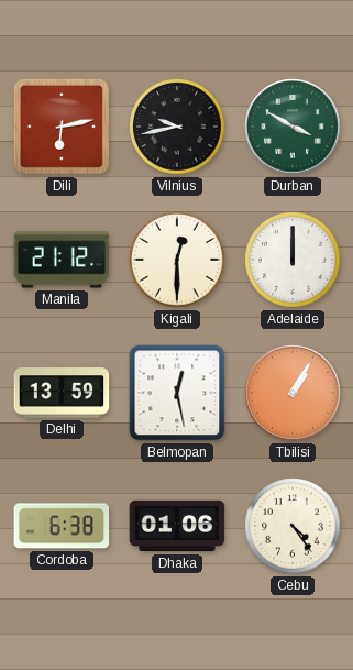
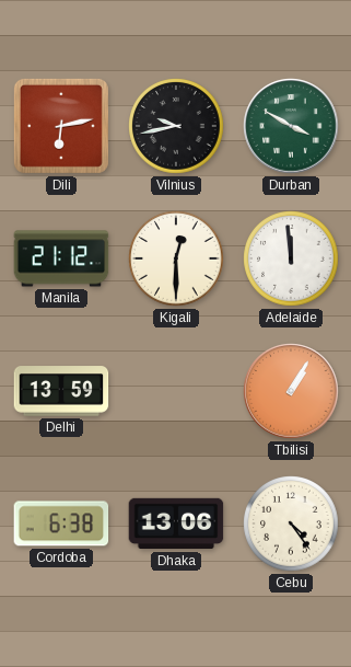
Adelaide: 12:00 -> 11:59 (291, 258)
Belmopan: 12:28 -> none (177, 393)
Dhaka: 01:06 -> 13:06 (176, 524)
